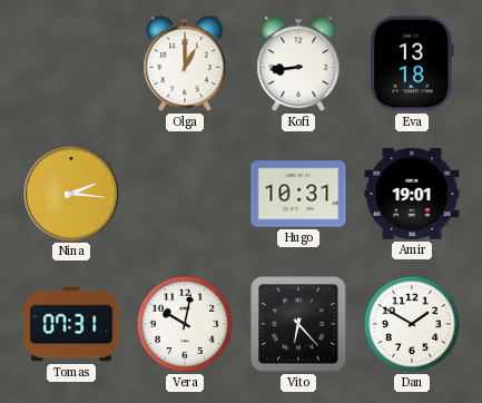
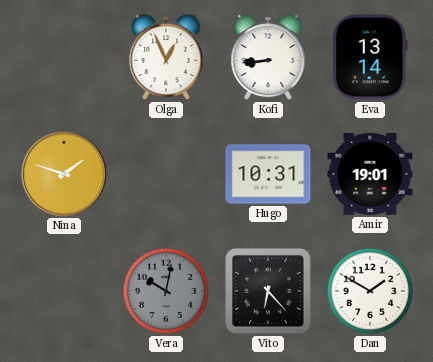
Olga: 1:00 -> 12:56 (166, 57)
Eva: 13:18 -> 13:14 (371, 57)
Nina: 2:16 -> 1:48 (63, 173)
Tomas: 07:31 -> none (71, 324)
Vera dial: white -> grey (166, 291)
